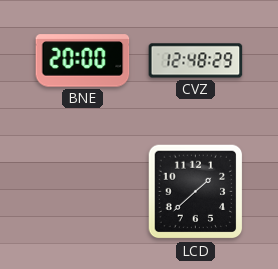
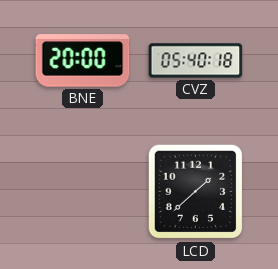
CVZ: 12:48 -> 05:40 (196, 61)
